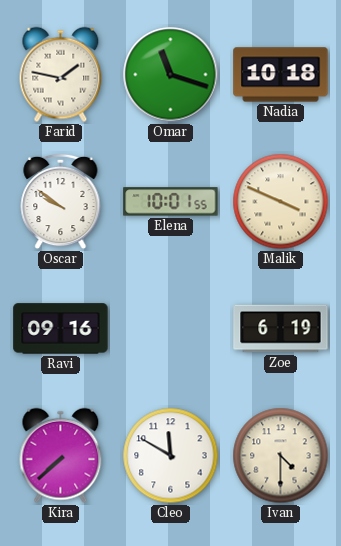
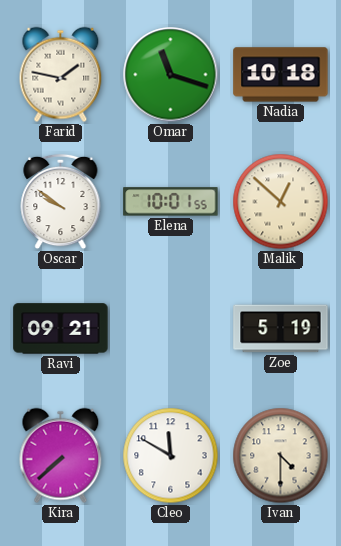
Malik: 3:49 -> 12:52 (281, 202)
Ravi: 09:16 -> 09:21 (61, 329)
Zoe: 6:19 -> 5:19 (281, 329)
